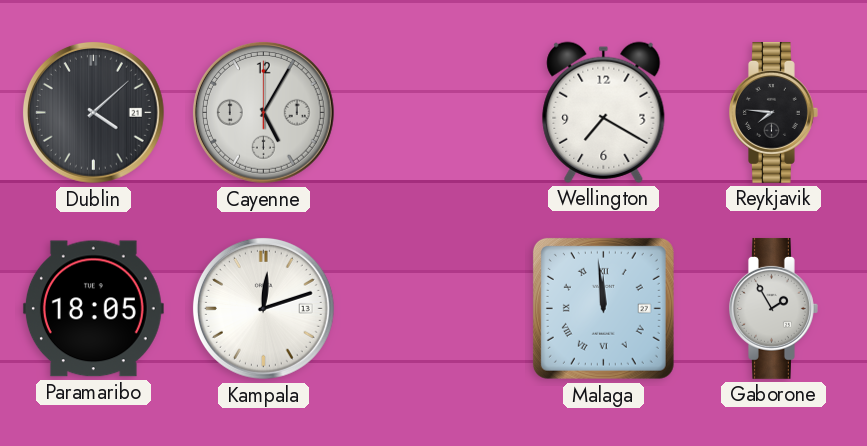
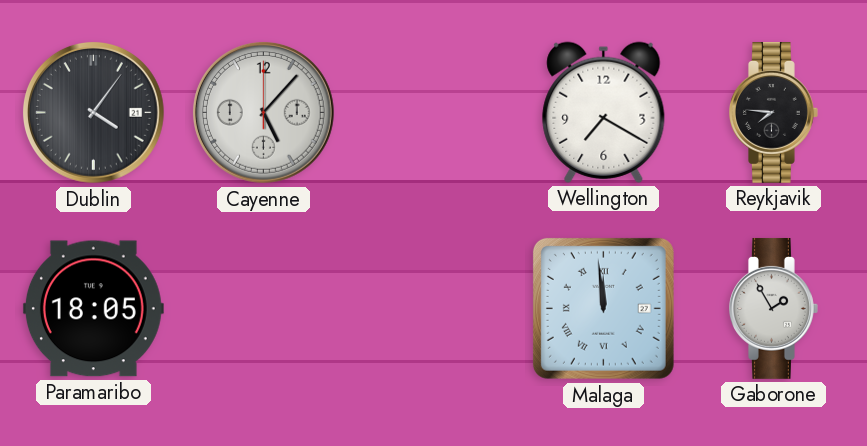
Dublin: 4:08 -> 4:06 (93, 112)
Cayenne: 5:05 -> 5:07 (263, 112)
Kampala: 12:12 -> none (263, 308)
